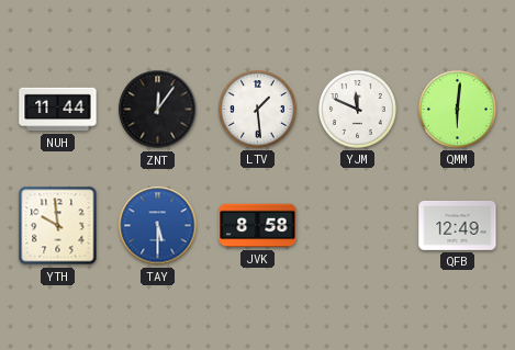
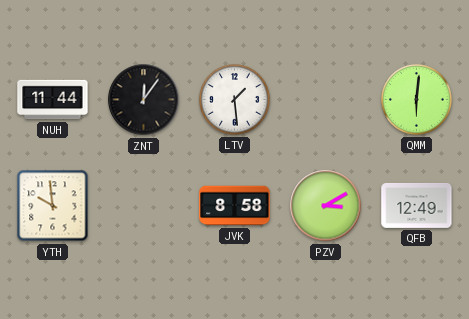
YJM: 11:49 -> none (358, 110)
TAY: 5:30 -> none (158, 226)
PZV: none -> 3:10 (326, 206)
